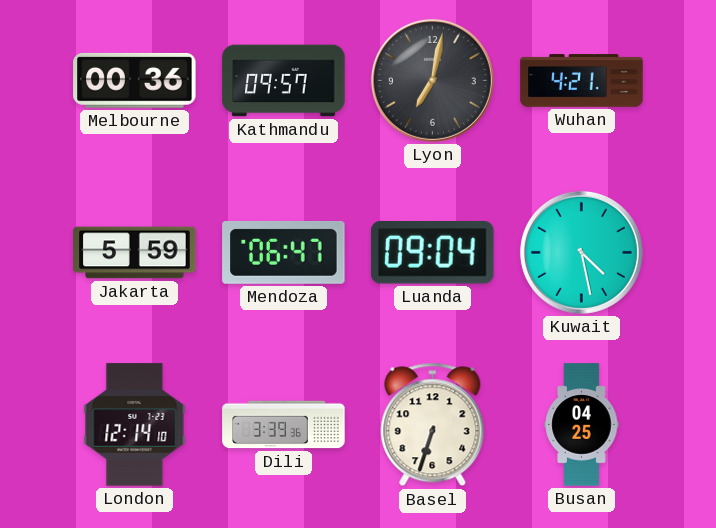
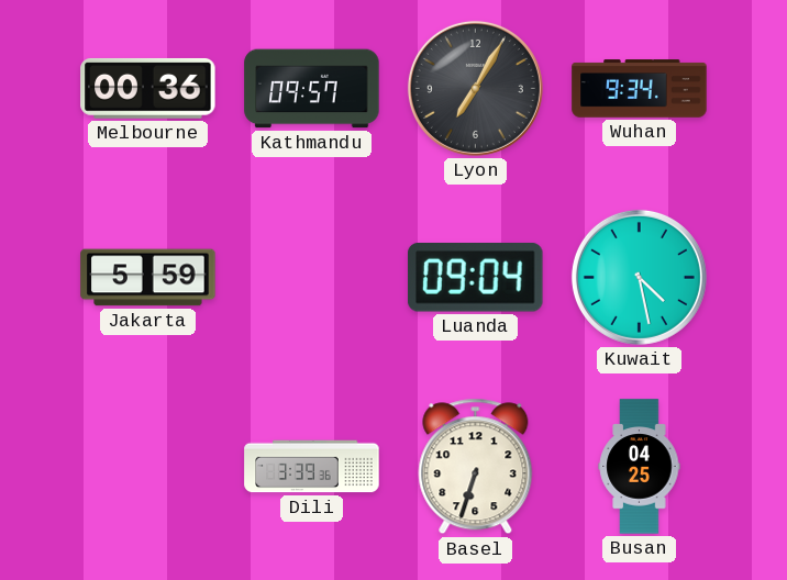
Lyon: 7:02 -> 7:05 (475, 88)
Wuhan: 4:21 -> 9:34 (640, 89)
Mendoza: 06:47 -> none (284, 252)
London: 12:14 -> none (135, 425)
